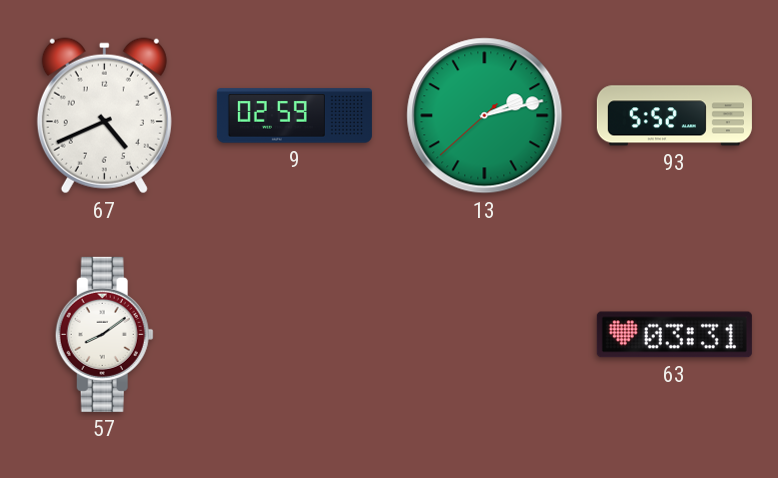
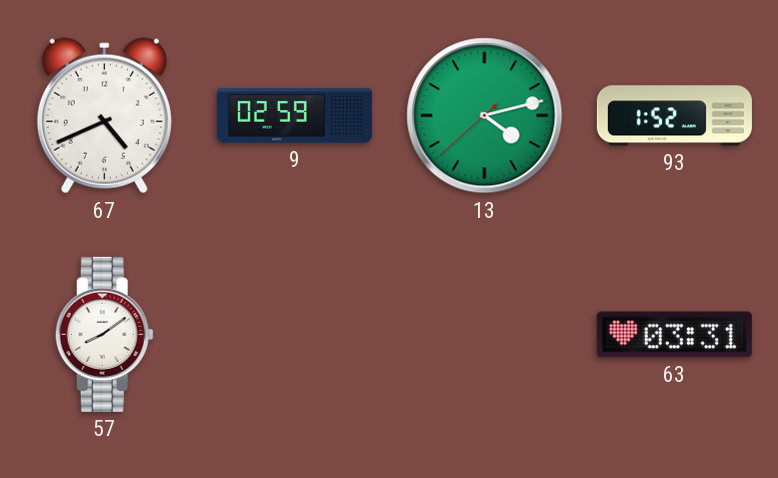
13: 2:12 -> 4:12 (485, 116)
93: 5:52 -> 1:52 (674, 116)
